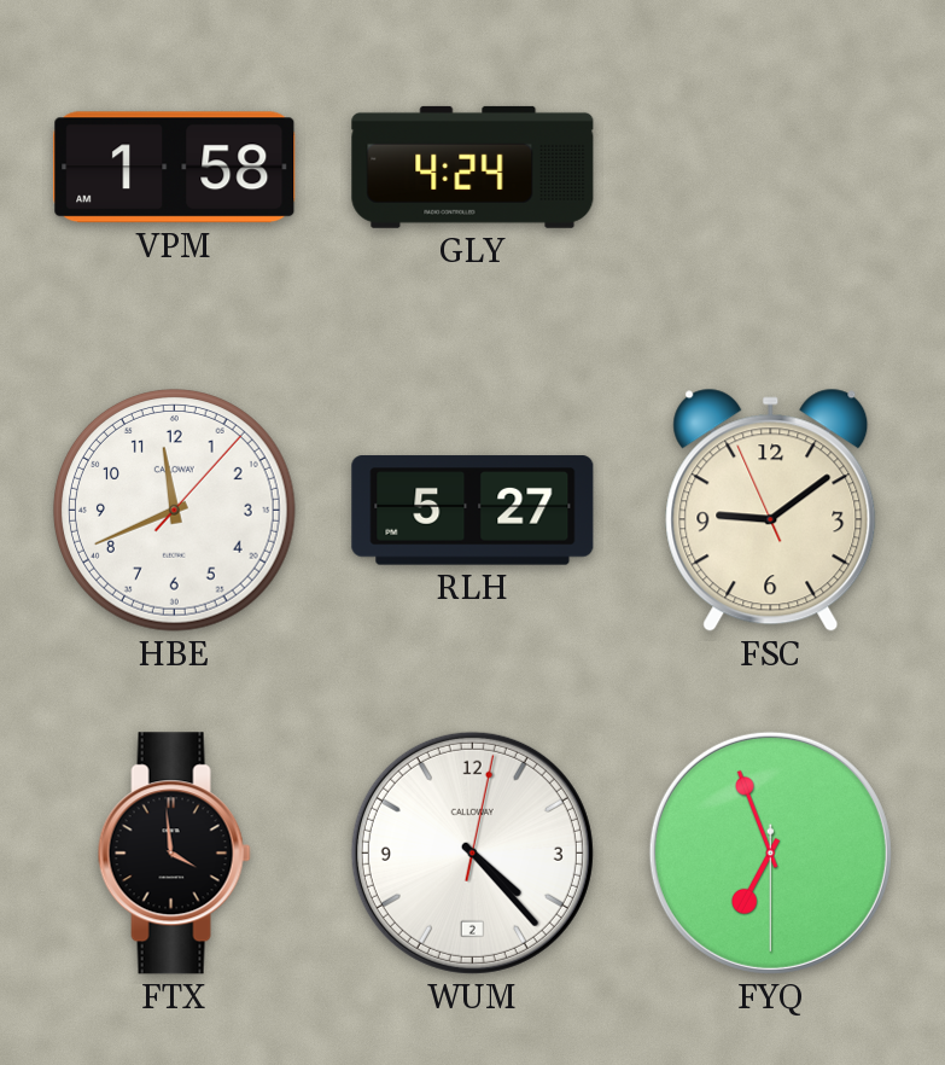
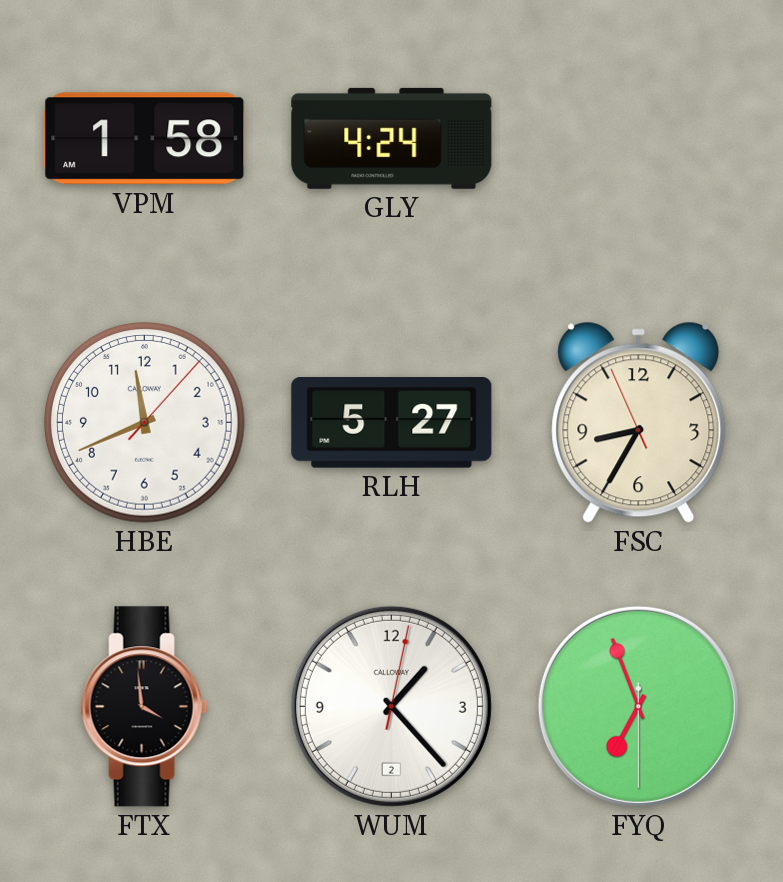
FSC: 9:08 -> 8:34 (639, 422)
WUM: 4:23 -> 1:23 (391, 706)
